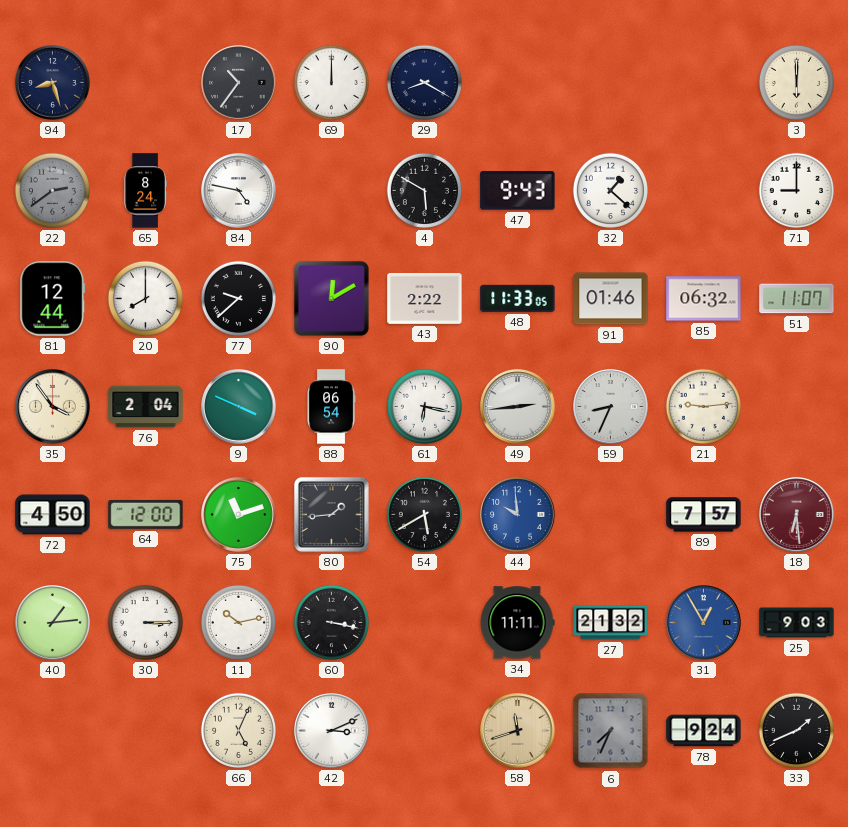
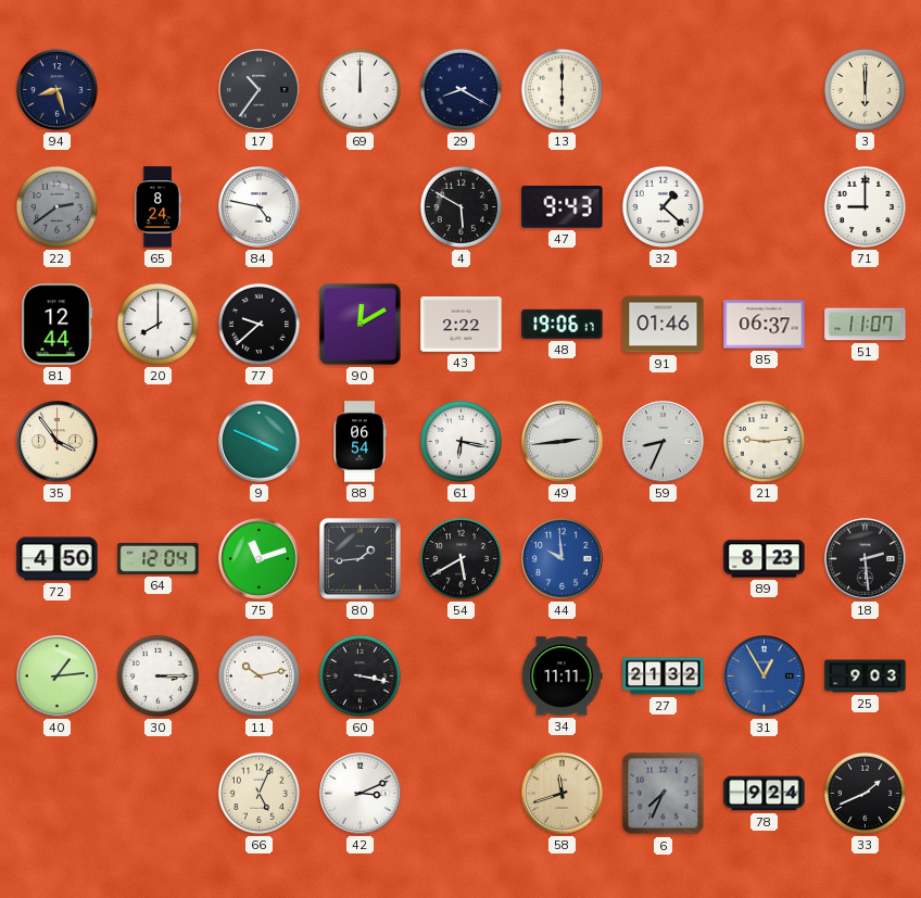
13: none -> 6:00 (562, 89)
48: 11:33 -> 19:06 (563, 324)
85: 06:32 -> 06:37 (765, 325)
76: 2:04 -> none (146, 407)
64: 12:00 -> 12:04 (159, 558)
89: 7:57 -> 8:23 (765, 559)
18: 6:29 -> 2:29 (866, 559)
18 dial: burgundy -> black (866, 559)
